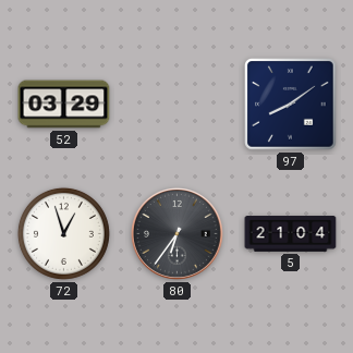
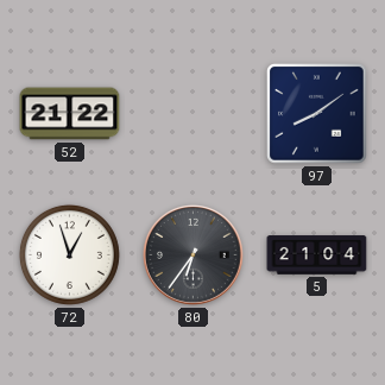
52: 03:29 -> 21:22 (70, 114)
